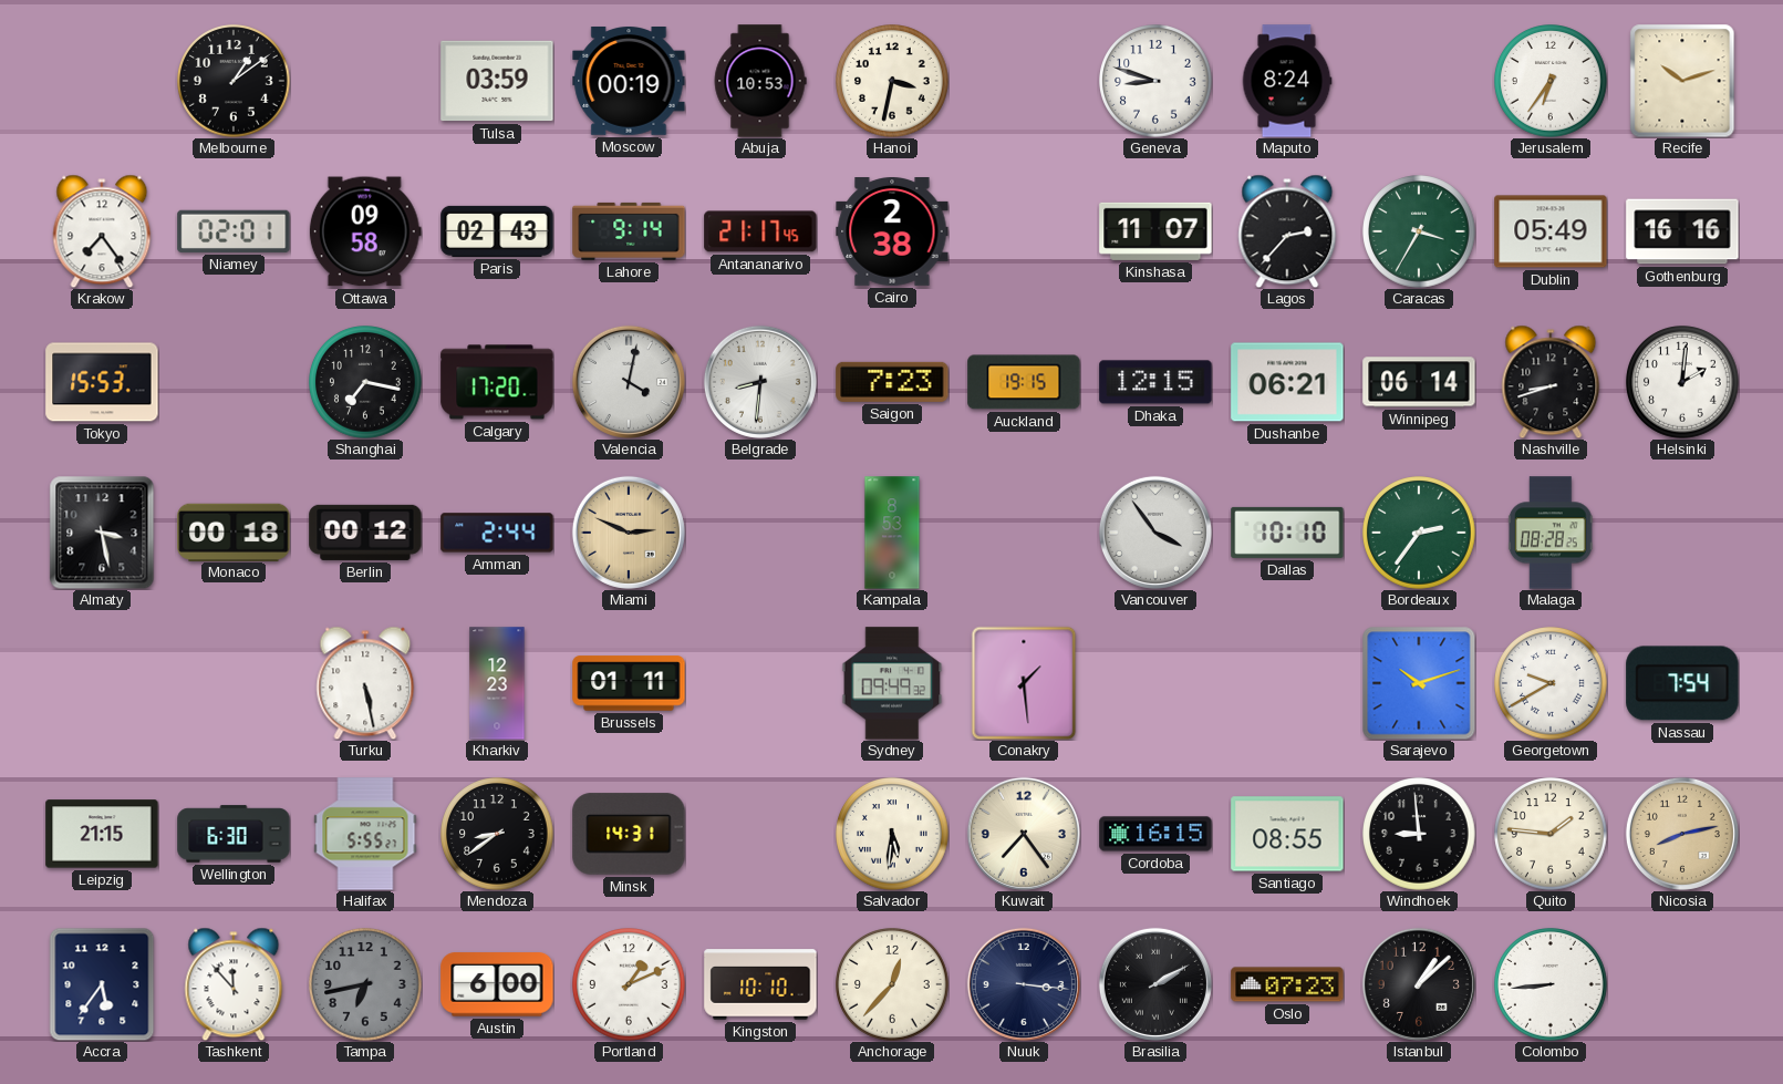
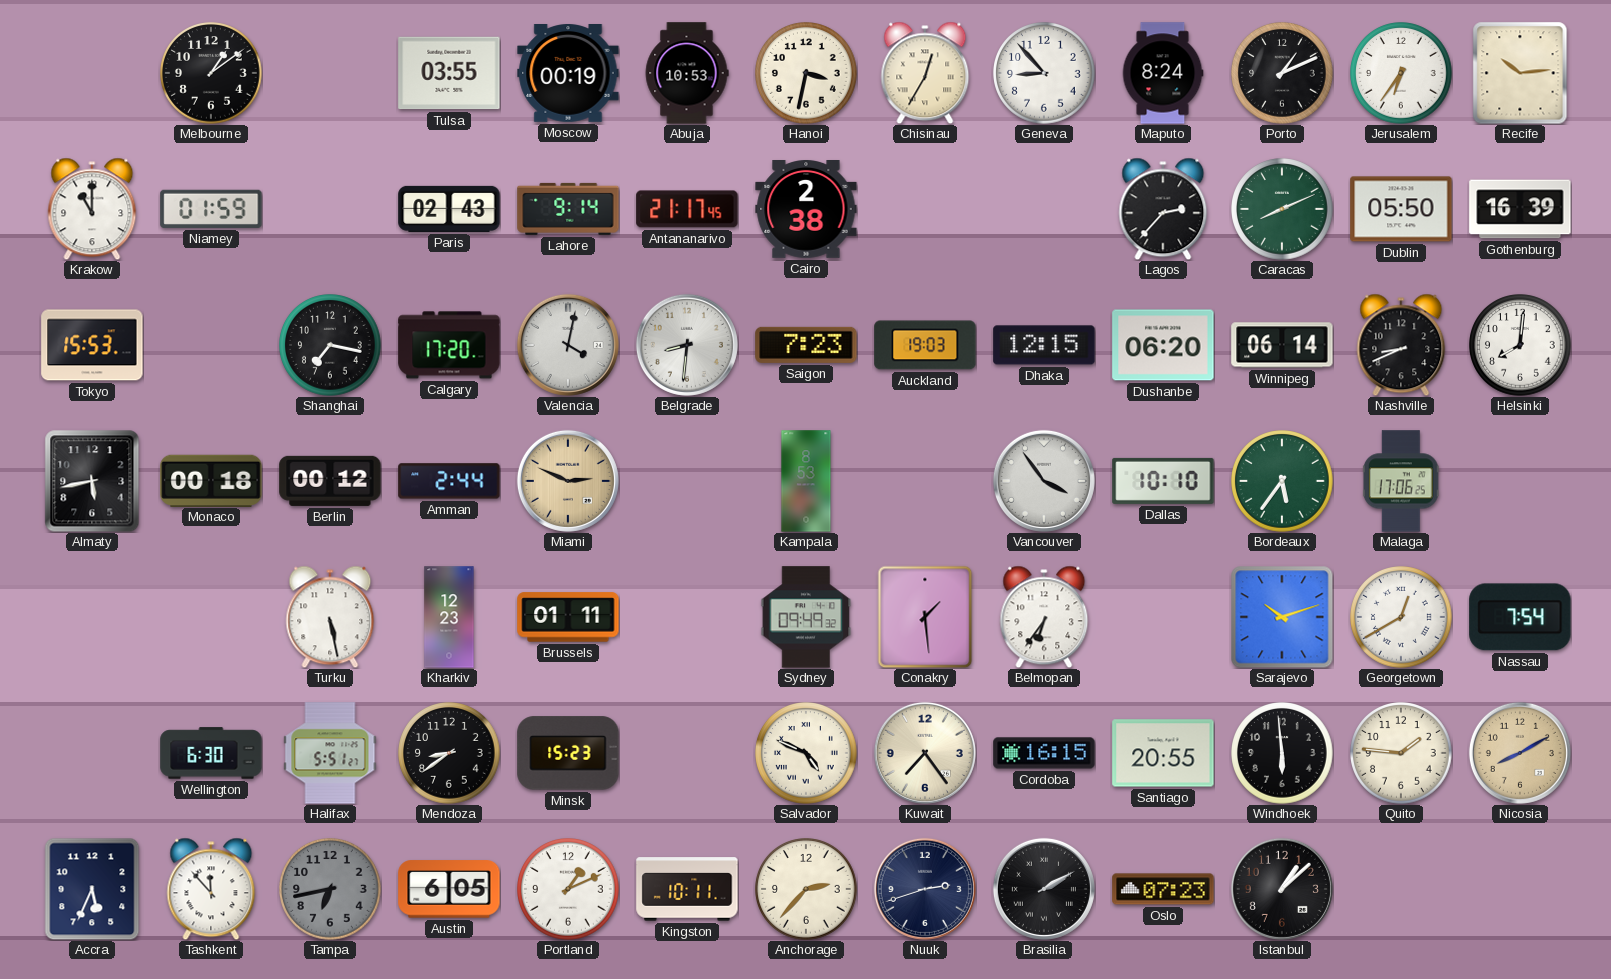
Tulsa: 03:59 -> 03:55 (449, 73)
Chisinau: none -> 12:35 (925, 73)
Geneva: 8:48 -> 8:53 (1044, 73)
Porto: none -> 1:11 (1282, 73)
Recife: 10:12 -> 10:14 (1520, 73)
Krakow: 7:24 -> 11:00 (92, 209)
Niamey: 02:01 -> 01:59 (211, 209)
Ottawa: 09:58 -> none (365, 231)
Kinshasa: 11:07 -> none (1155, 231)
Caracas: 3:35 -> 8:11 (1282, 209)
Dublin: 05:49 -> 05:50 (1401, 209)
Gothenburg: 16:16 -> 16:39 (1520, 209)
Auckland: 19:15 -> 19:03 (925, 345)
Dushanbe: 06:21 -> 06:20 (1163, 345)
Nashville: 8:42 -> 8:41 (1401, 345)
Helsinki: 2:01 -> 8:01 (1520, 345)
Almaty: 3:28 -> 5:43 (92, 481)
Bordeaux: 2:36 -> 5:36 (1282, 481)
Malaga: 08:28 -> 17:06 (1401, 481)
Belmopan: none -> 6:36 (1044, 617)
Georgetown: 9:40 -> 12:40 (1401, 617)
Leipzig: 21:15 -> none (102, 834)
Halifax: 5:55 -> 5:51 (330, 753)
Minsk: 14:31 -> 15:23 (568, 753)
Salvador: 5:31 -> 4:49 (806, 753)
Santiago: 08:55 -> 20:55 (1163, 753)
Windhoek: 8:59 -> 5:59 (1282, 753)
Nicosia: 8:13 -> 8:10 (1520, 753)
Accra: 5:36 -> 5:34 (92, 889)
Austin: 6:00 -> 6:05 (449, 889)
Kingston: 10:10 -> 10:11 (687, 889)
Anchorage: 12:37 -> 2:37 (806, 889)
Nuuk: 3:16 -> 2:42 (925, 889)
Colombo: 8:44 -> none (1551, 984)
